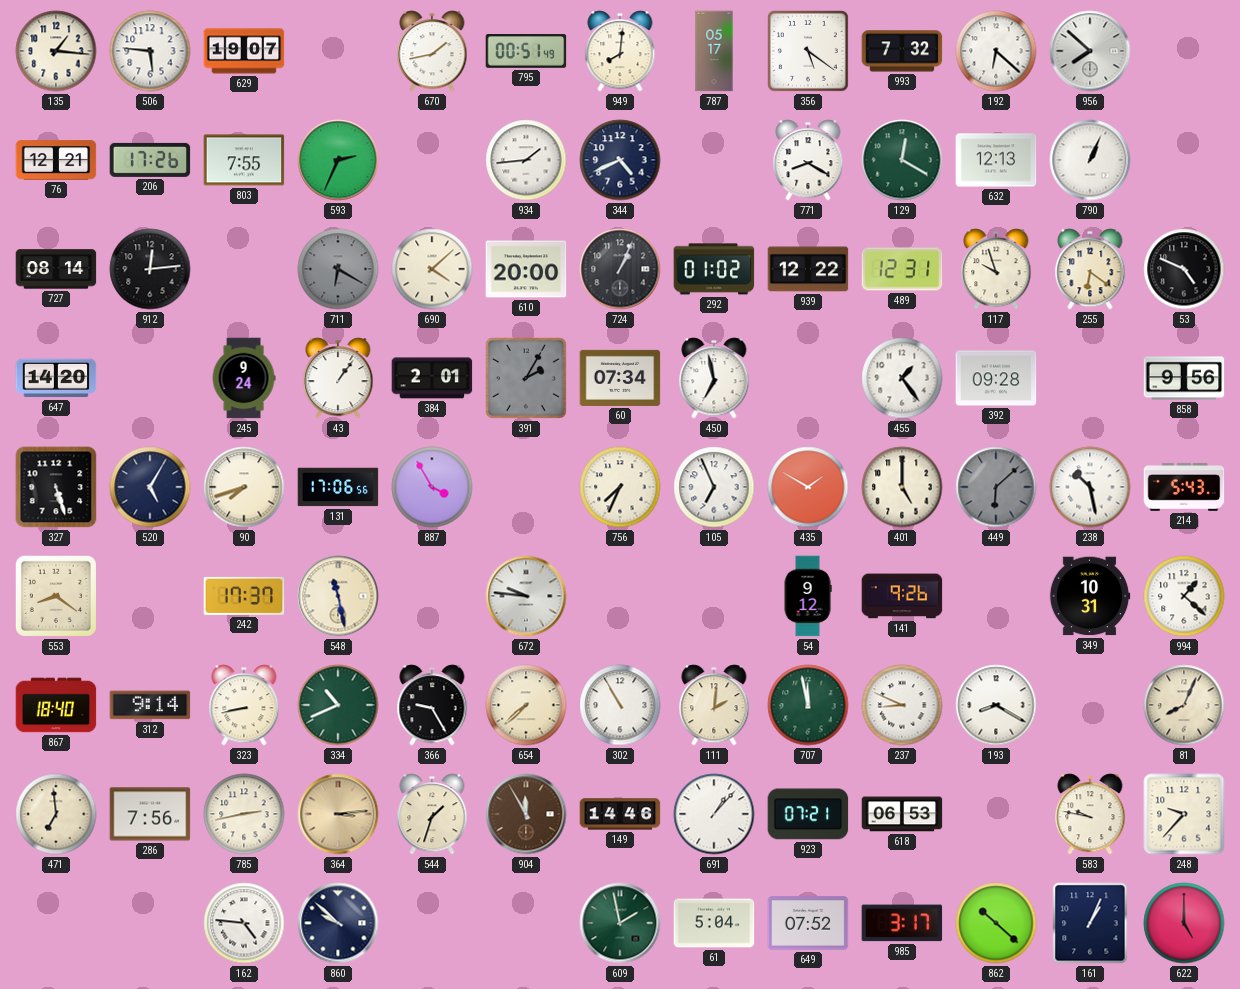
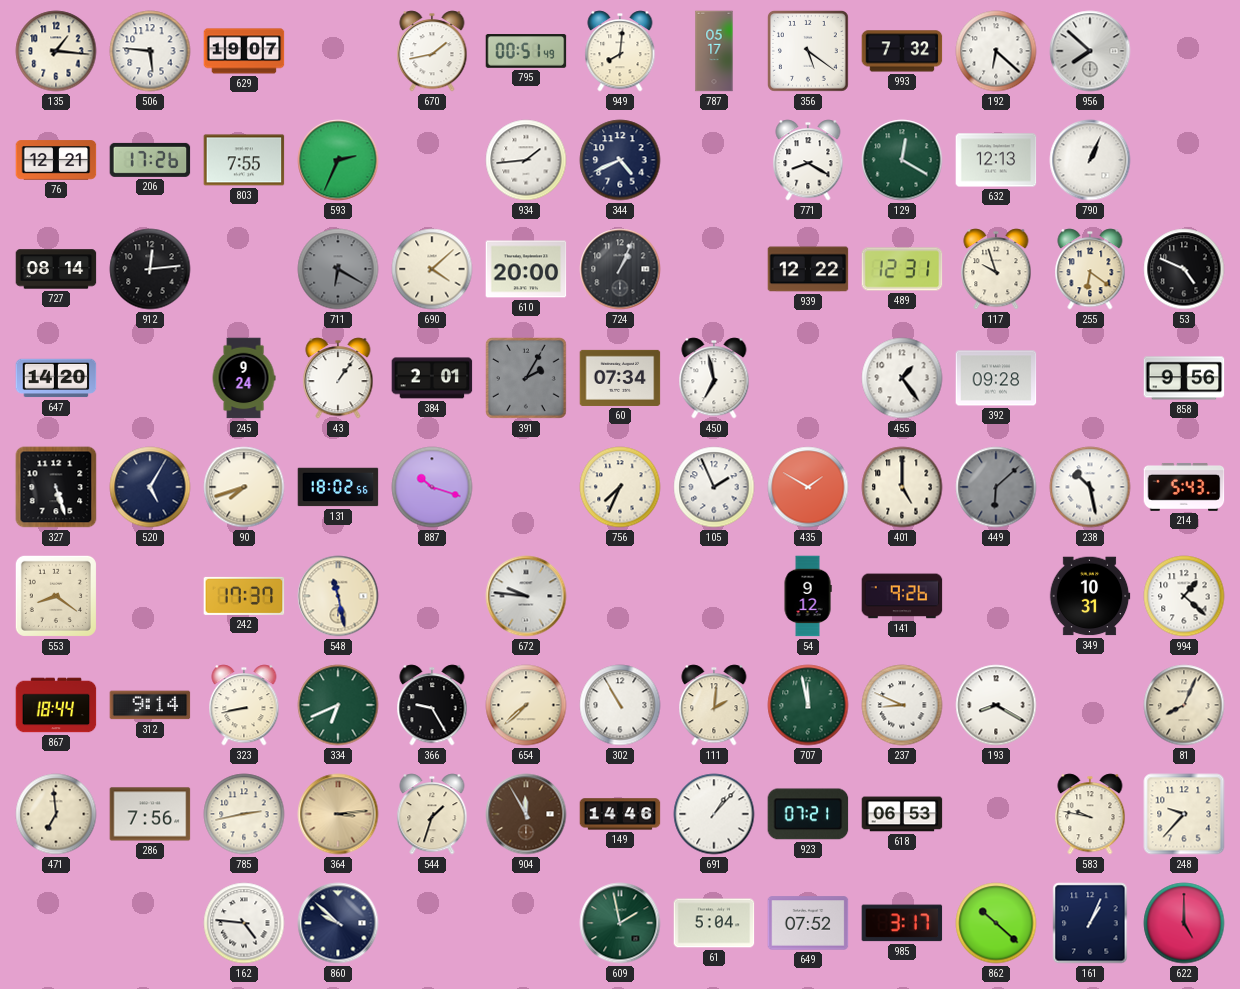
292: 01:02 -> none (714, 269)
131: 17:06 -> 18:02 (338, 487)
887: 3:55 -> 10:18 (432, 487)
105: 6:56 -> 1:56 (714, 487)
867: 18:40 -> 18:44 (56, 705)
334: 10:41 -> 6:41 (338, 705)
